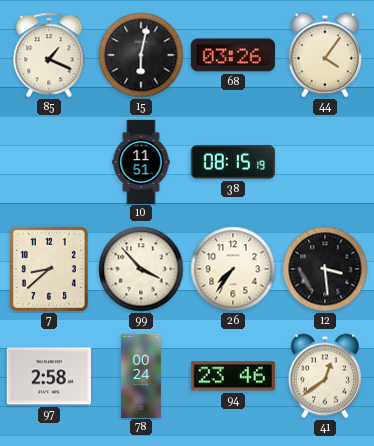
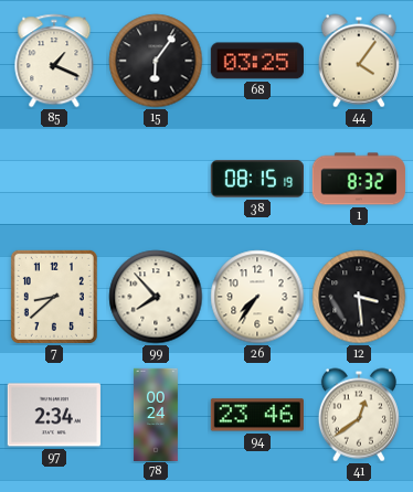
15: 6:02 -> 6:06 (156, 61)
68: 03:26 -> 03:25 (257, 61)
10: 11:51 -> none (141, 161)
1: none -> 8:32 (359, 179)
99: 3:53 -> 7:53 (156, 297)
97: 2:58 -> 2:34 (54, 415)
